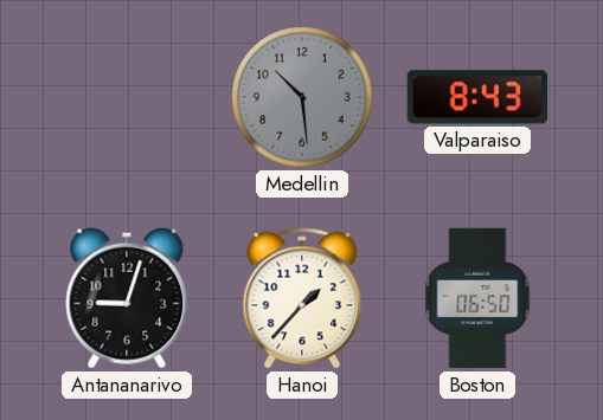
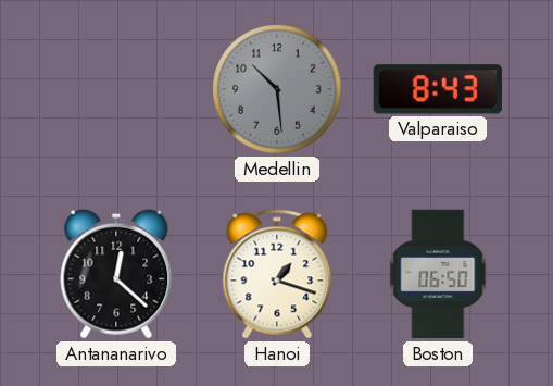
Antananarivo: 9:03 -> 12:22 (116, 274)
Hanoi: 1:37 -> 1:18 (277, 274)
